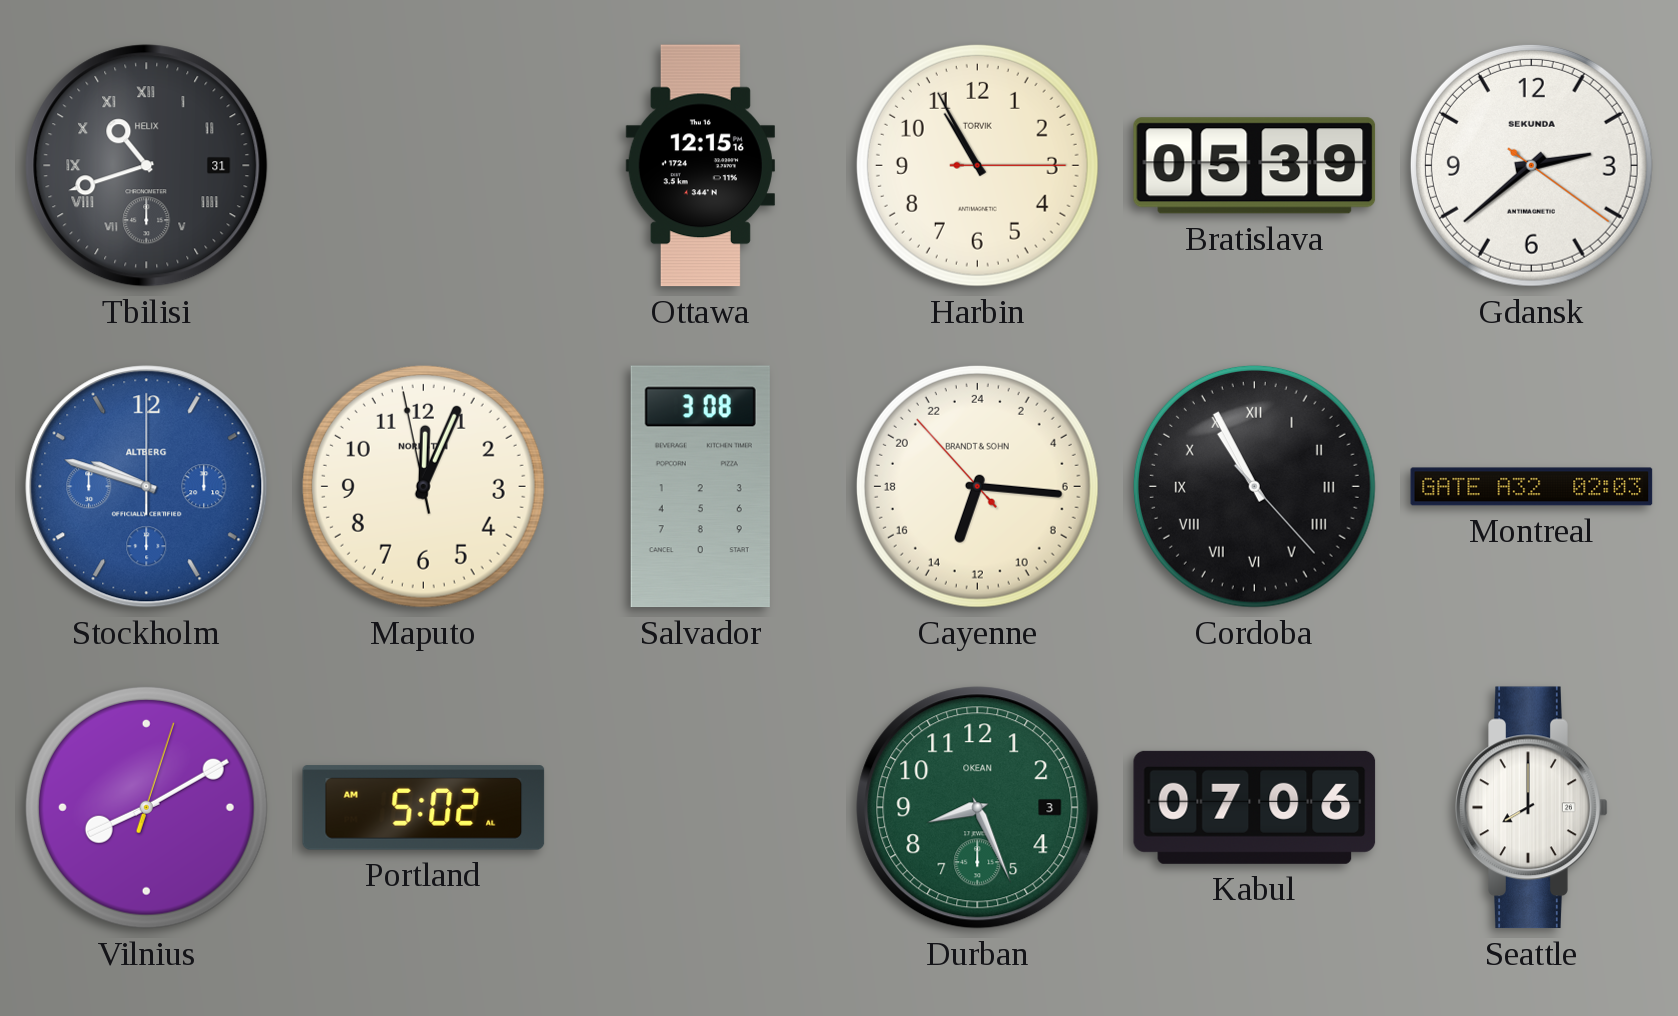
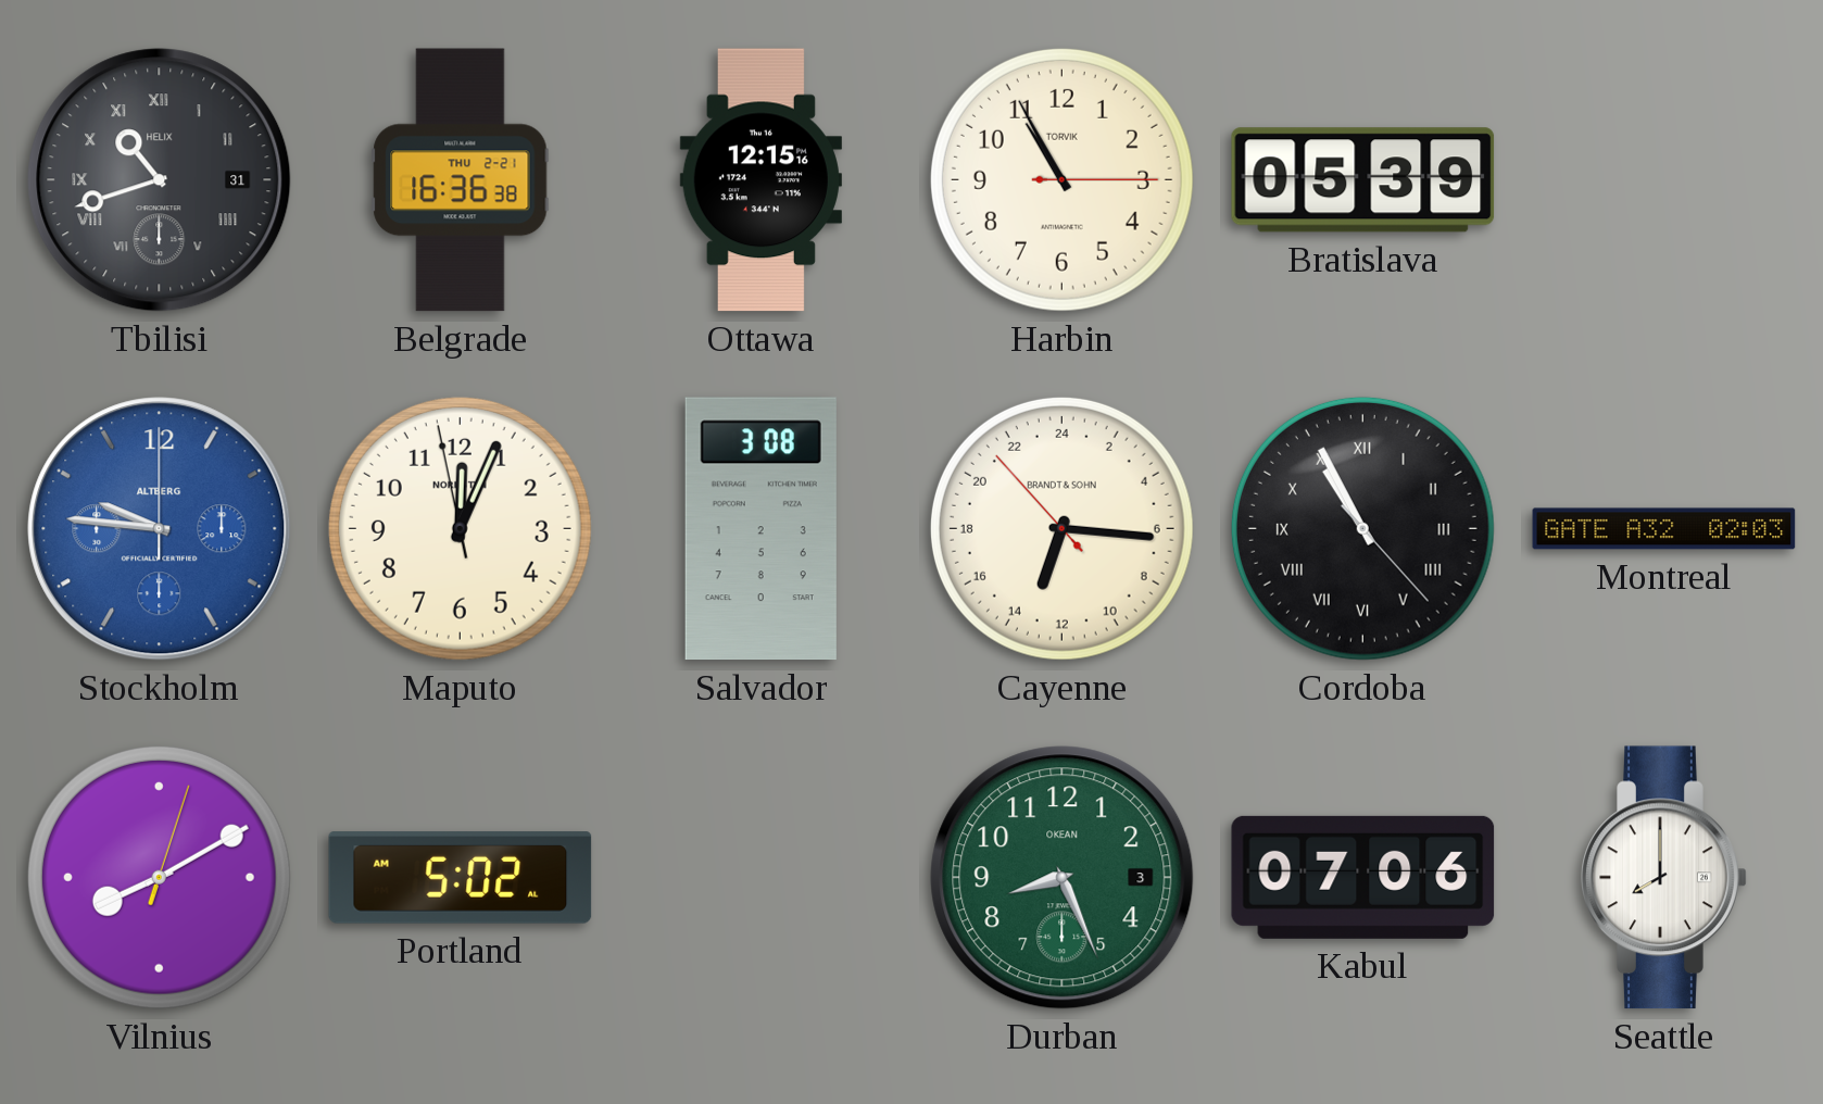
Belgrade: none -> 16:36 (461, 180)
Gdansk: 2:38 -> none (1531, 165)
Stockholm: 9:48 -> 9:46 (160, 529)
